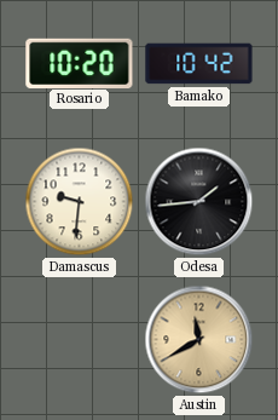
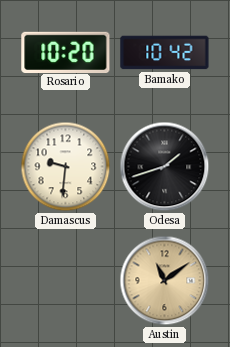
Odesa: 1:44 -> 1:42 (165, 167)
Austin: 11:40 -> 11:09 (165, 281)
